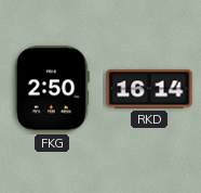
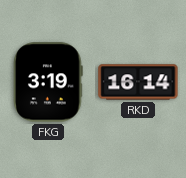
FKG: 2:50 -> 3:19 (48, 82)
